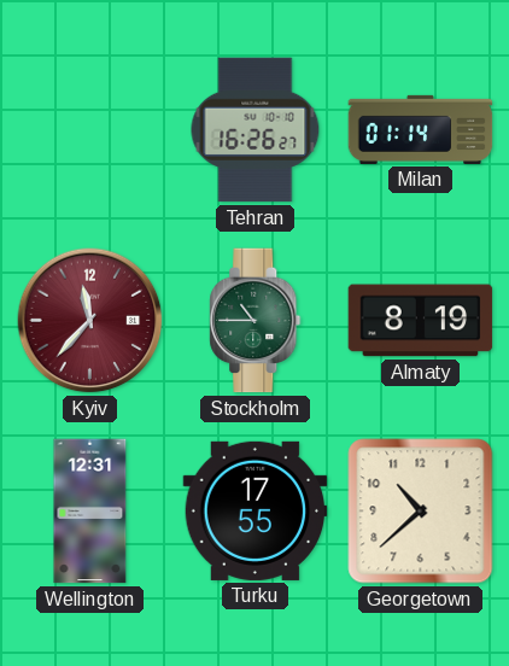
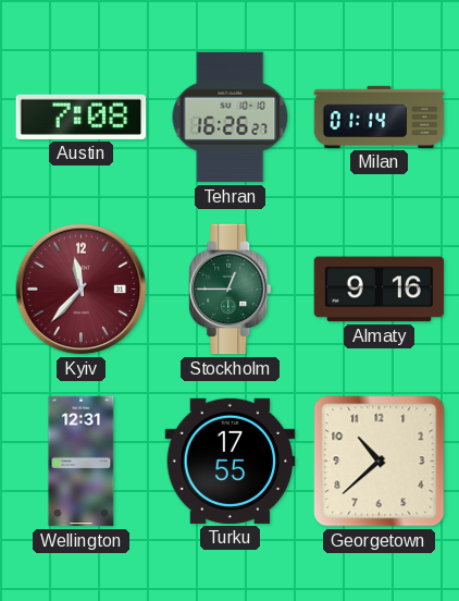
Austin: none -> 7:08 (82, 116)
Stockholm: 10:45 -> 12:45 (231, 290)
Almaty: 8:19 -> 9:16 (380, 290)
